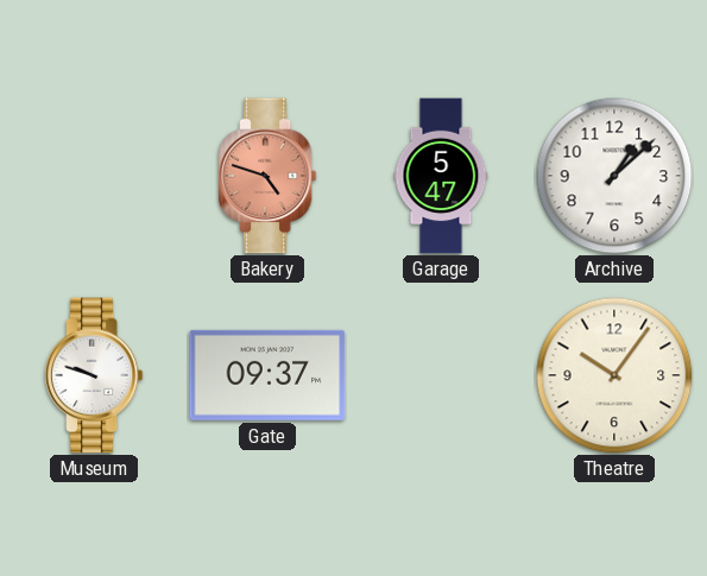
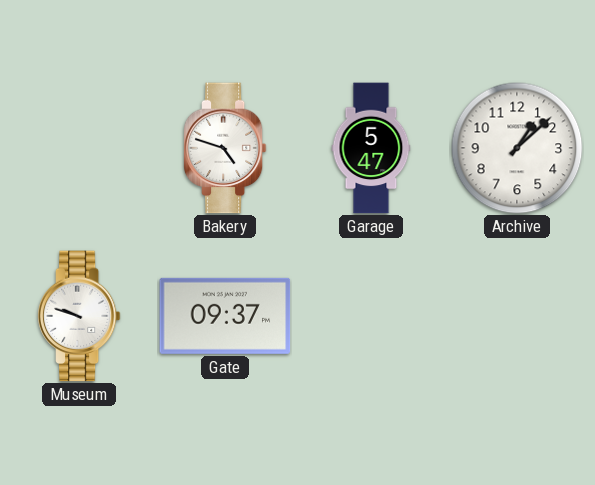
Bakery dial: salmon -> white (225, 148)
Theatre: 10:06 -> none (614, 375)
